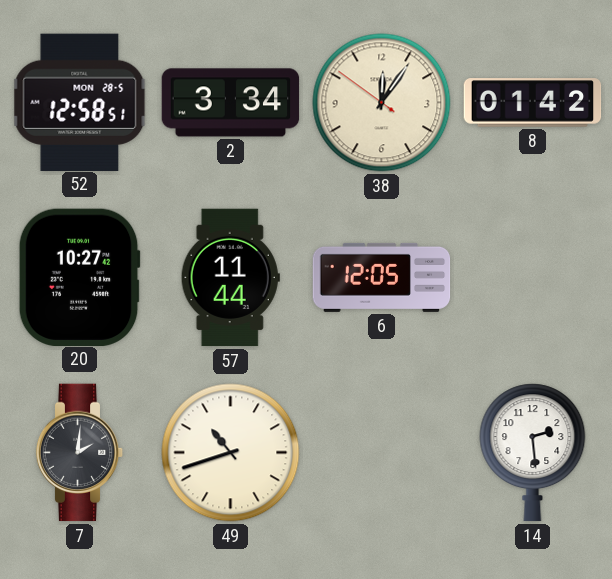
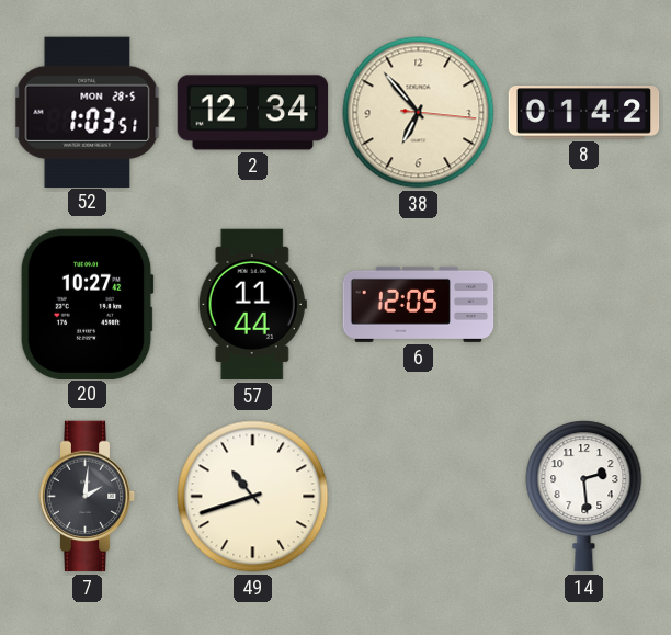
52: 12:58 -> 1:03 (88, 112)
2: 3:34 -> 12:34 (253, 113)
38: 12:05 -> 6:53 (419, 113)
